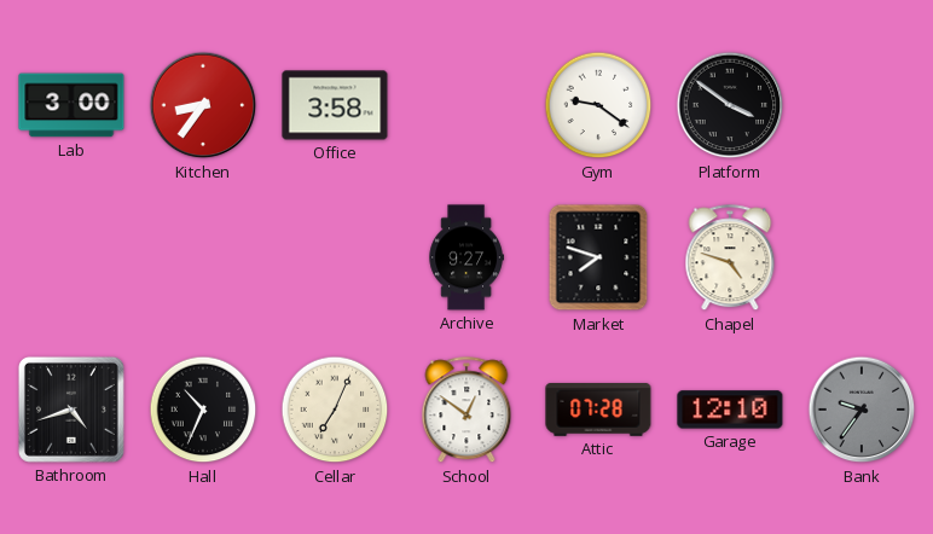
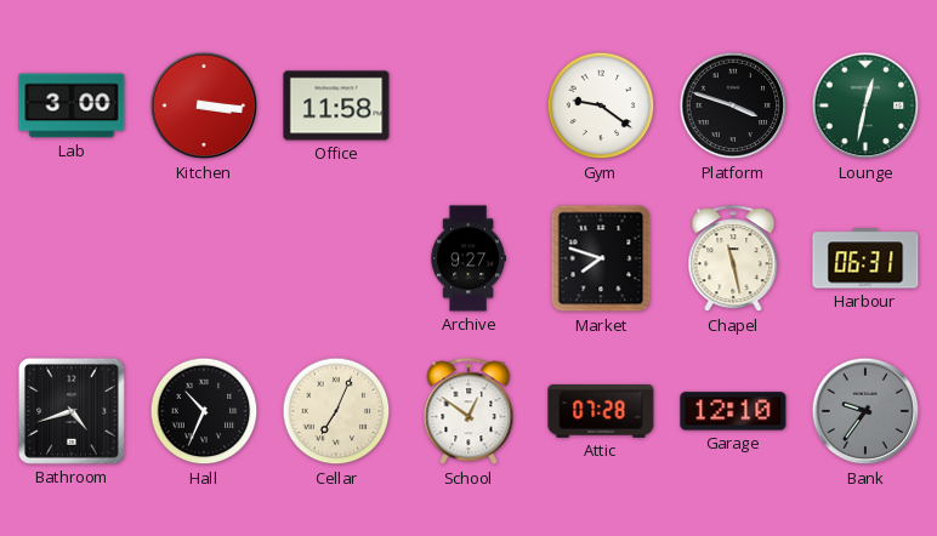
Kitchen: 8:36 -> 3:16 (204, 106)
Office: 3:58 -> 11:58 (336, 106)
Platform: 3:51 -> 3:48 (733, 106)
Lounge: none -> 12:32 (865, 106)
Chapel: 4:48 -> 11:28 (733, 260)
Harbour: none -> 06:31 (865, 258)
